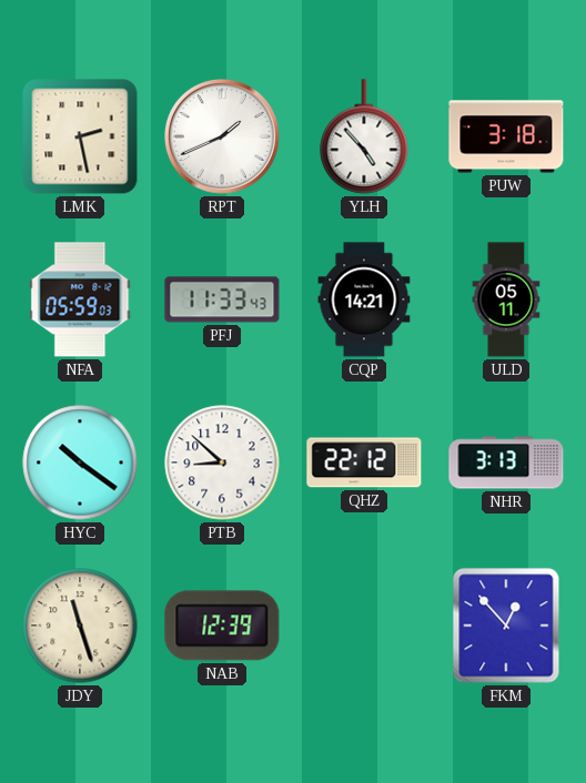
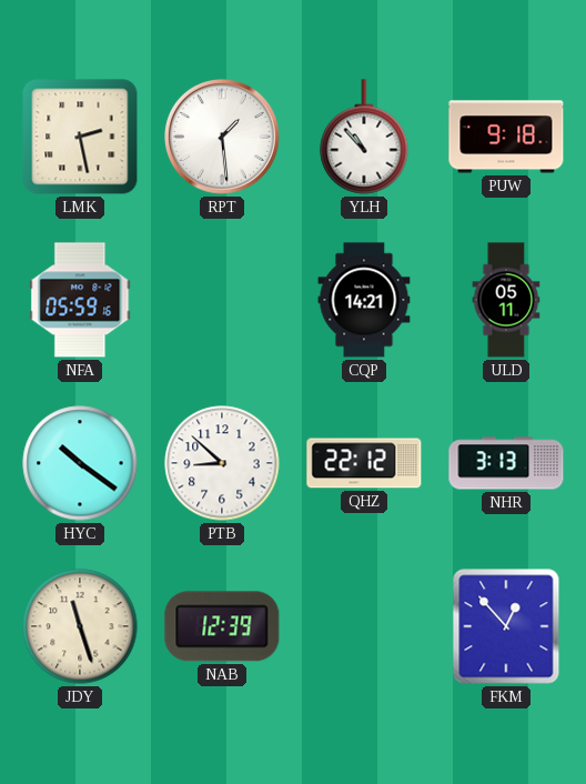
RPT: 1:41 -> 1:29 (223, 138)
YLH: 4:53 -> 10:53 (364, 137)
PUW: 3:18 -> 9:18 (506, 137)
NFA: 05:59:03 -> 05:59:16 (80, 300)
PFJ: 11:33 -> none (222, 299)
